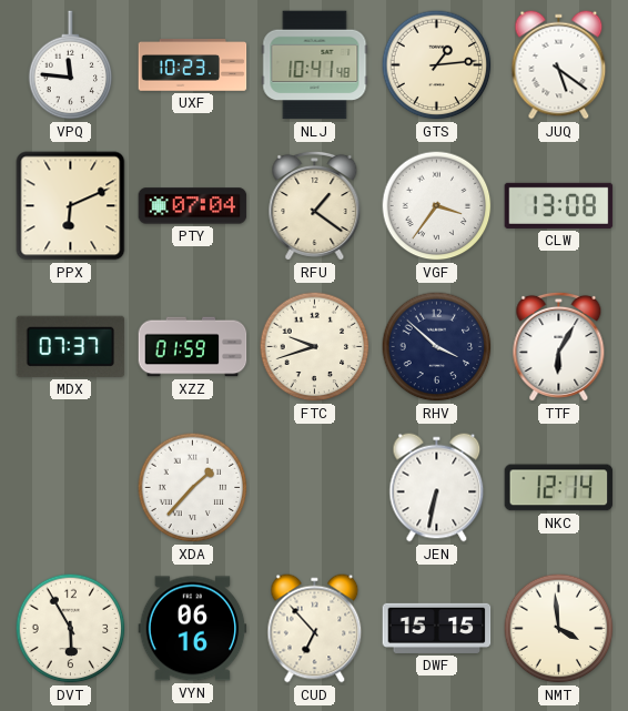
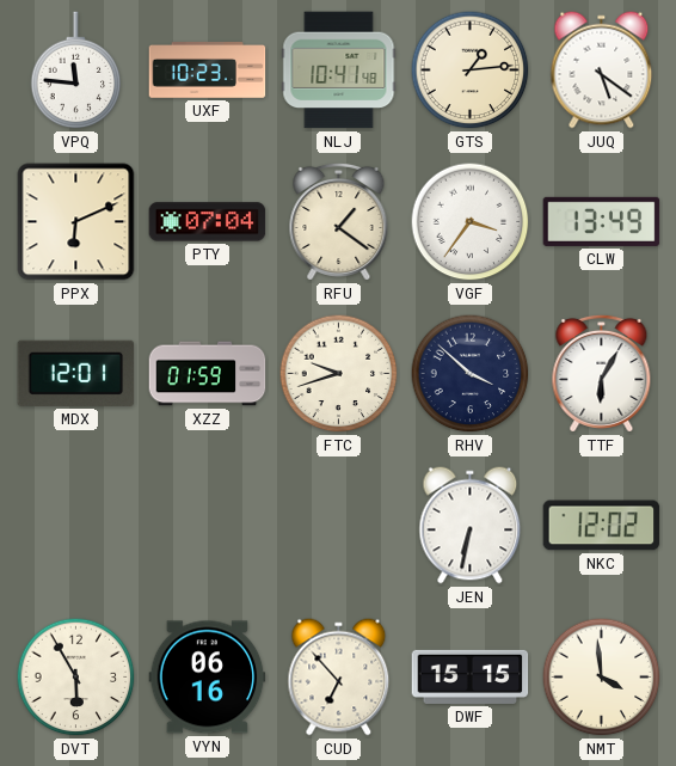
CLW: 13:08 -> 13:49 (602, 221)
MDX: 07:37 -> 12:01 (76, 373)
XDA: 1:37 -> none (193, 488)
NKC: 12:14 -> 12:02 (602, 526)
